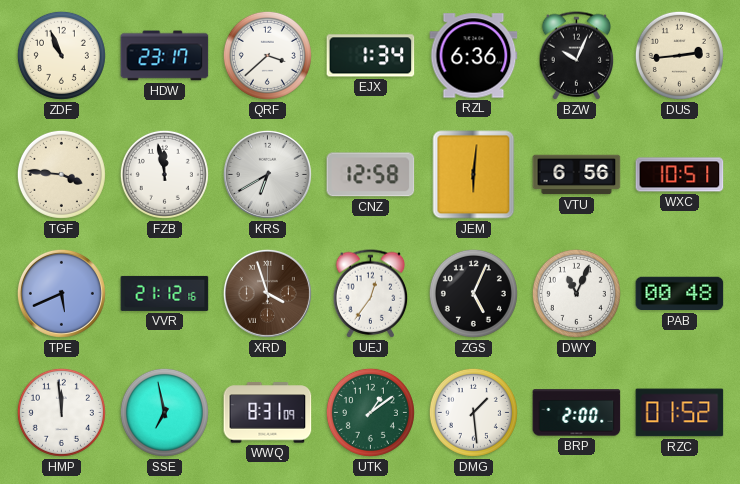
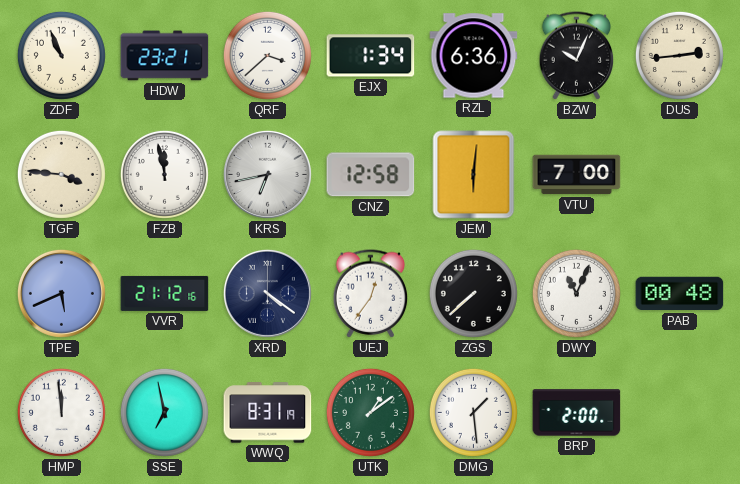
HDW: 23:17 -> 23:21 (165, 56)
KRS: 6:40 -> 6:43 (267, 174)
VTU: 6:56 -> 7:00 (577, 175)
WXC: 10:51 -> none (680, 175)
XRD: 3:57 -> 4:21 (267, 293)
XRD dial: brown -> navy (267, 293)
ZGS: 5:04 -> 7:38 (473, 293)
WWQ: 8:31:09 -> 8:31:19 (268, 413)
RZC: 01:52 -> none (680, 413)
